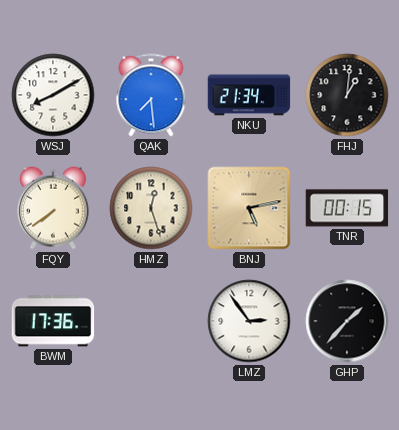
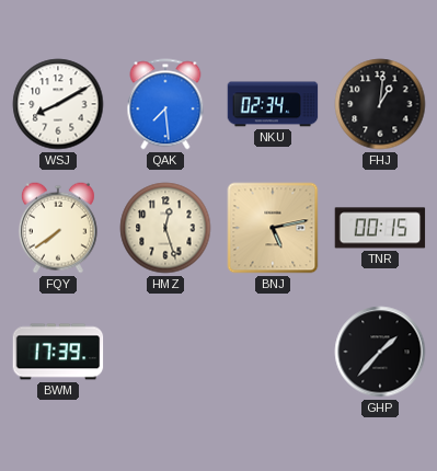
NKU: 21:34 -> 02:34 (273, 104)
BWM: 17:36 -> 17:39 (58, 352)
LMZ: 2:54 -> none (249, 321)
